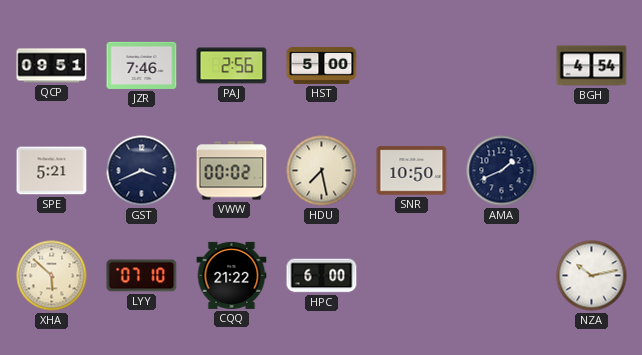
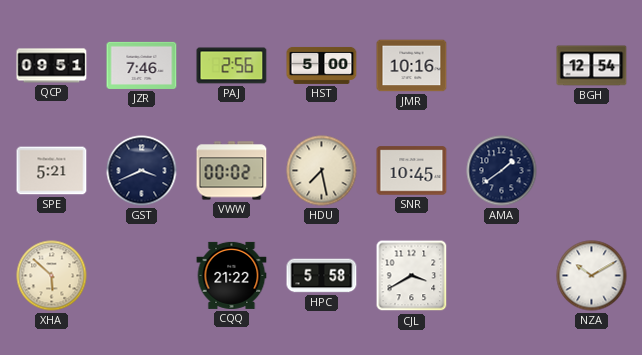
JMR: none -> 10:16 (412, 66)
BGH: 4:54 -> 12:54 (592, 66)
SNR: 10:50 -> 10:45 (412, 171)
AMA: 1:41 -> 1:39 (502, 171)
LYY: 07:10 -> none (142, 276)
HPC: 6:00 -> 5:58 (322, 276)
CJL: none -> 3:40 (412, 276)
NZA: 10:13 -> 10:10 (592, 276)
